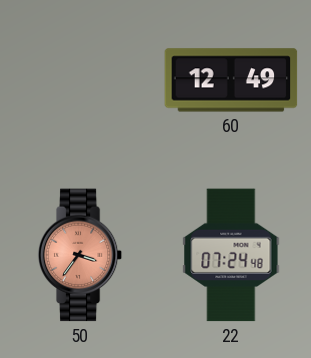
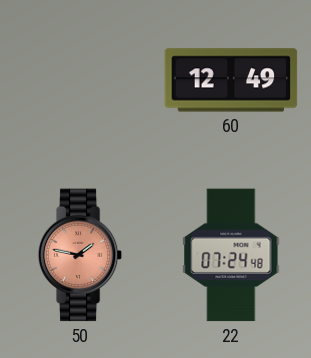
50: 3:36 -> 1:47 (80, 255)
